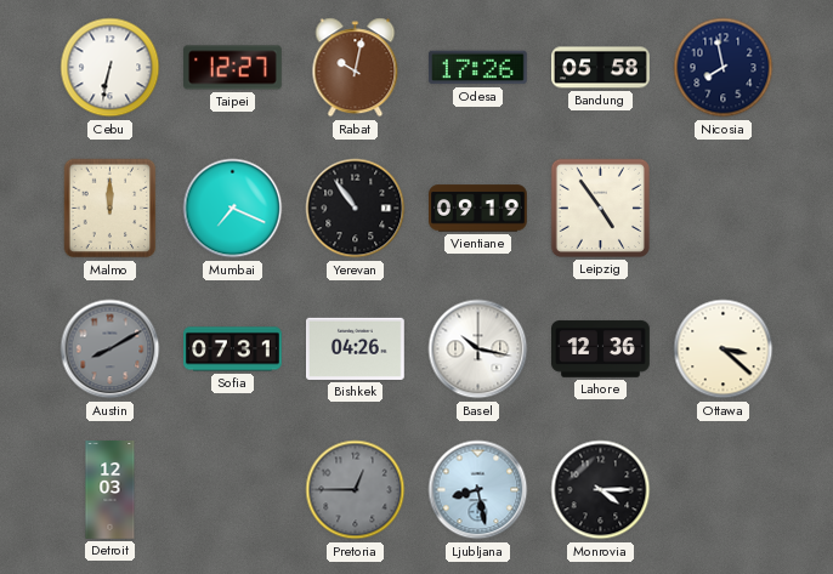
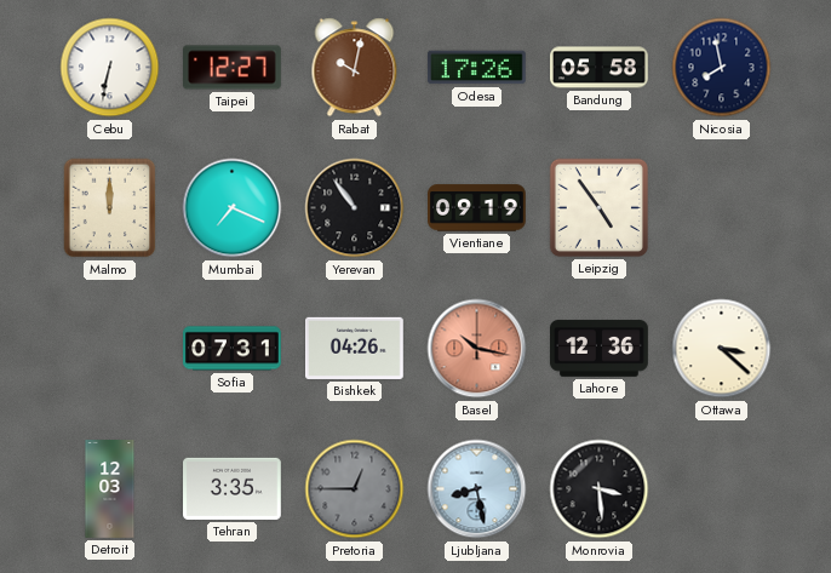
Austin: 8:10 -> none (110, 349)
Basel dial: white -> salmon (477, 349)
Tehran: none -> 3:35 (233, 488)
Monrovia: 4:15 -> 3:29 (600, 489)
